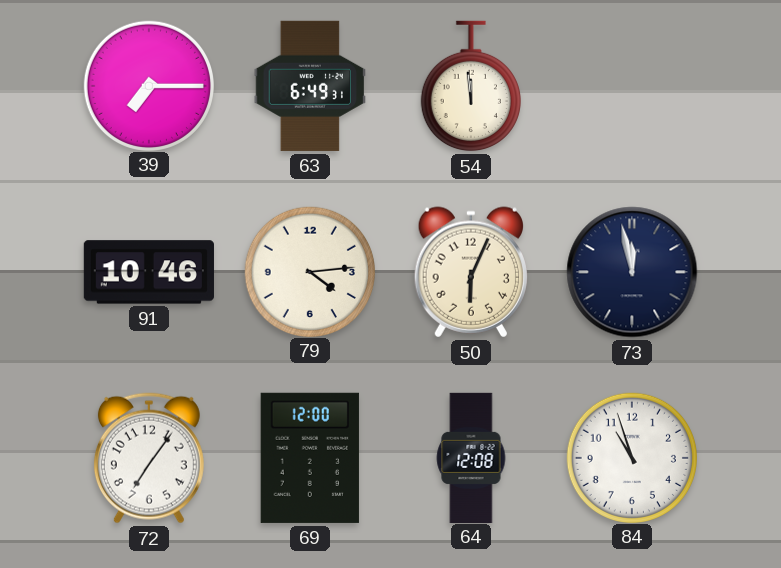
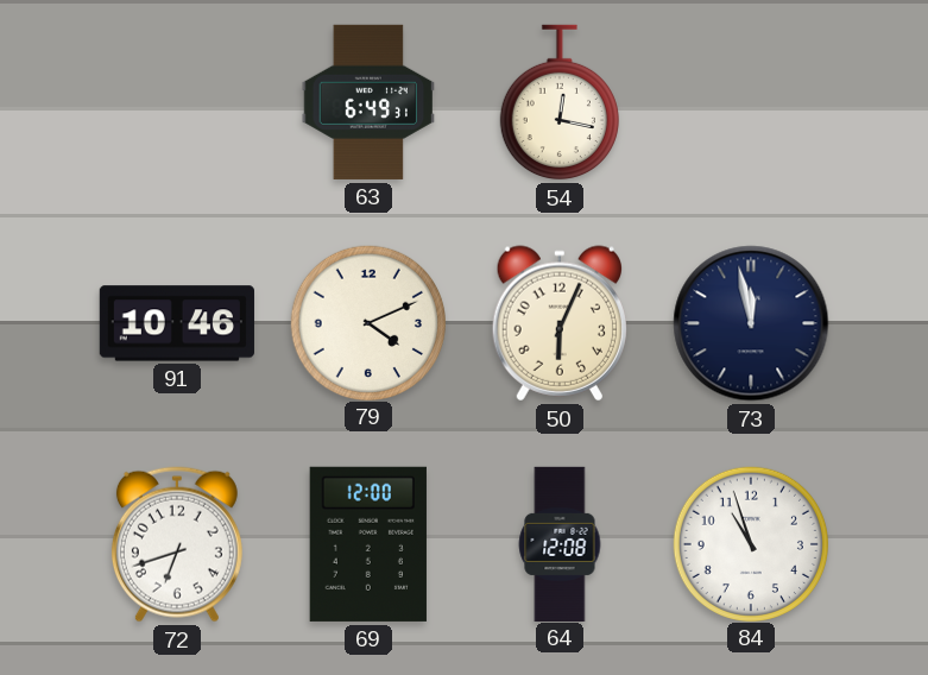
39: 7:15 -> none (148, 85)
54: 11:59 -> 12:17 (560, 102)
79: 4:14 -> 4:11 (367, 322)
72: 7:06 -> 6:42 (177, 544)
